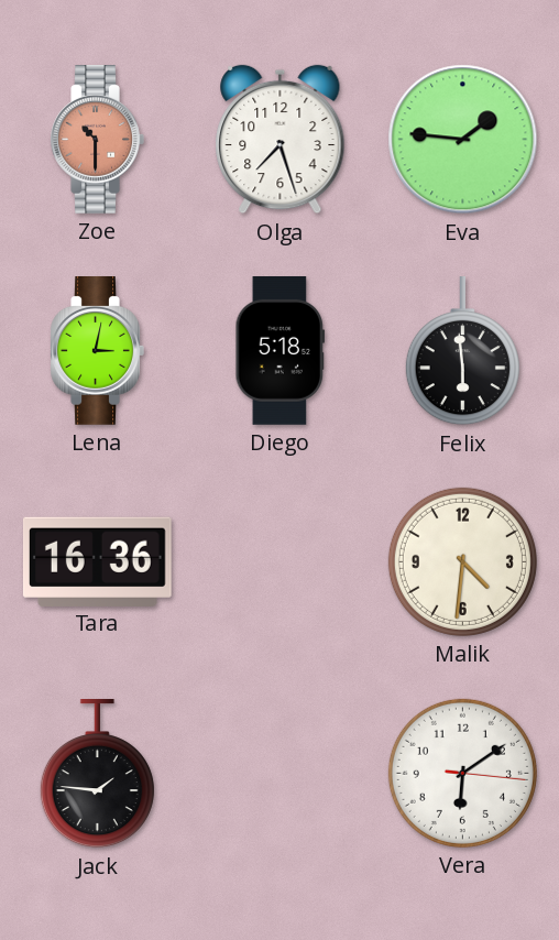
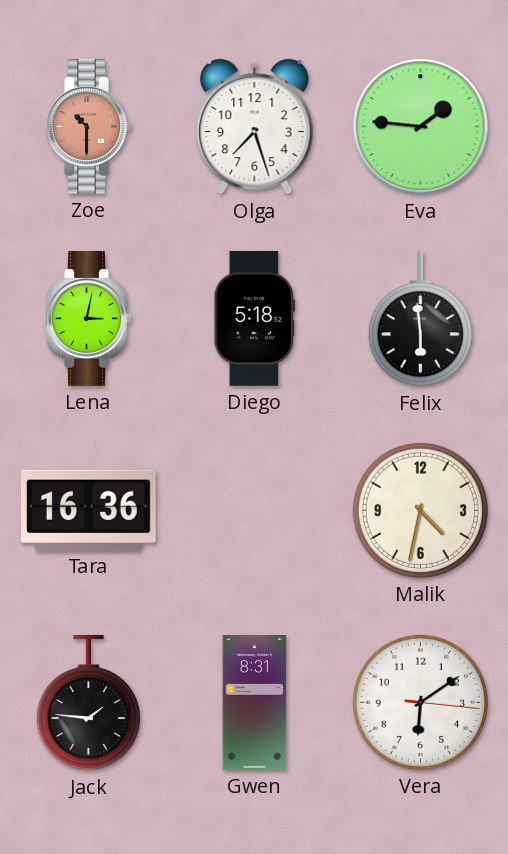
Malik: 4:31 -> 4:32 (420, 510)
Gwen: none -> 8:31 (255, 703)
